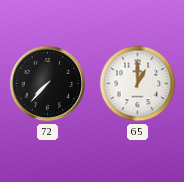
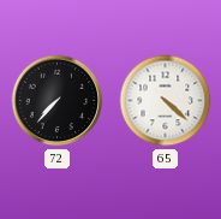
65: 1:00 -> 4:22 (166, 101)
